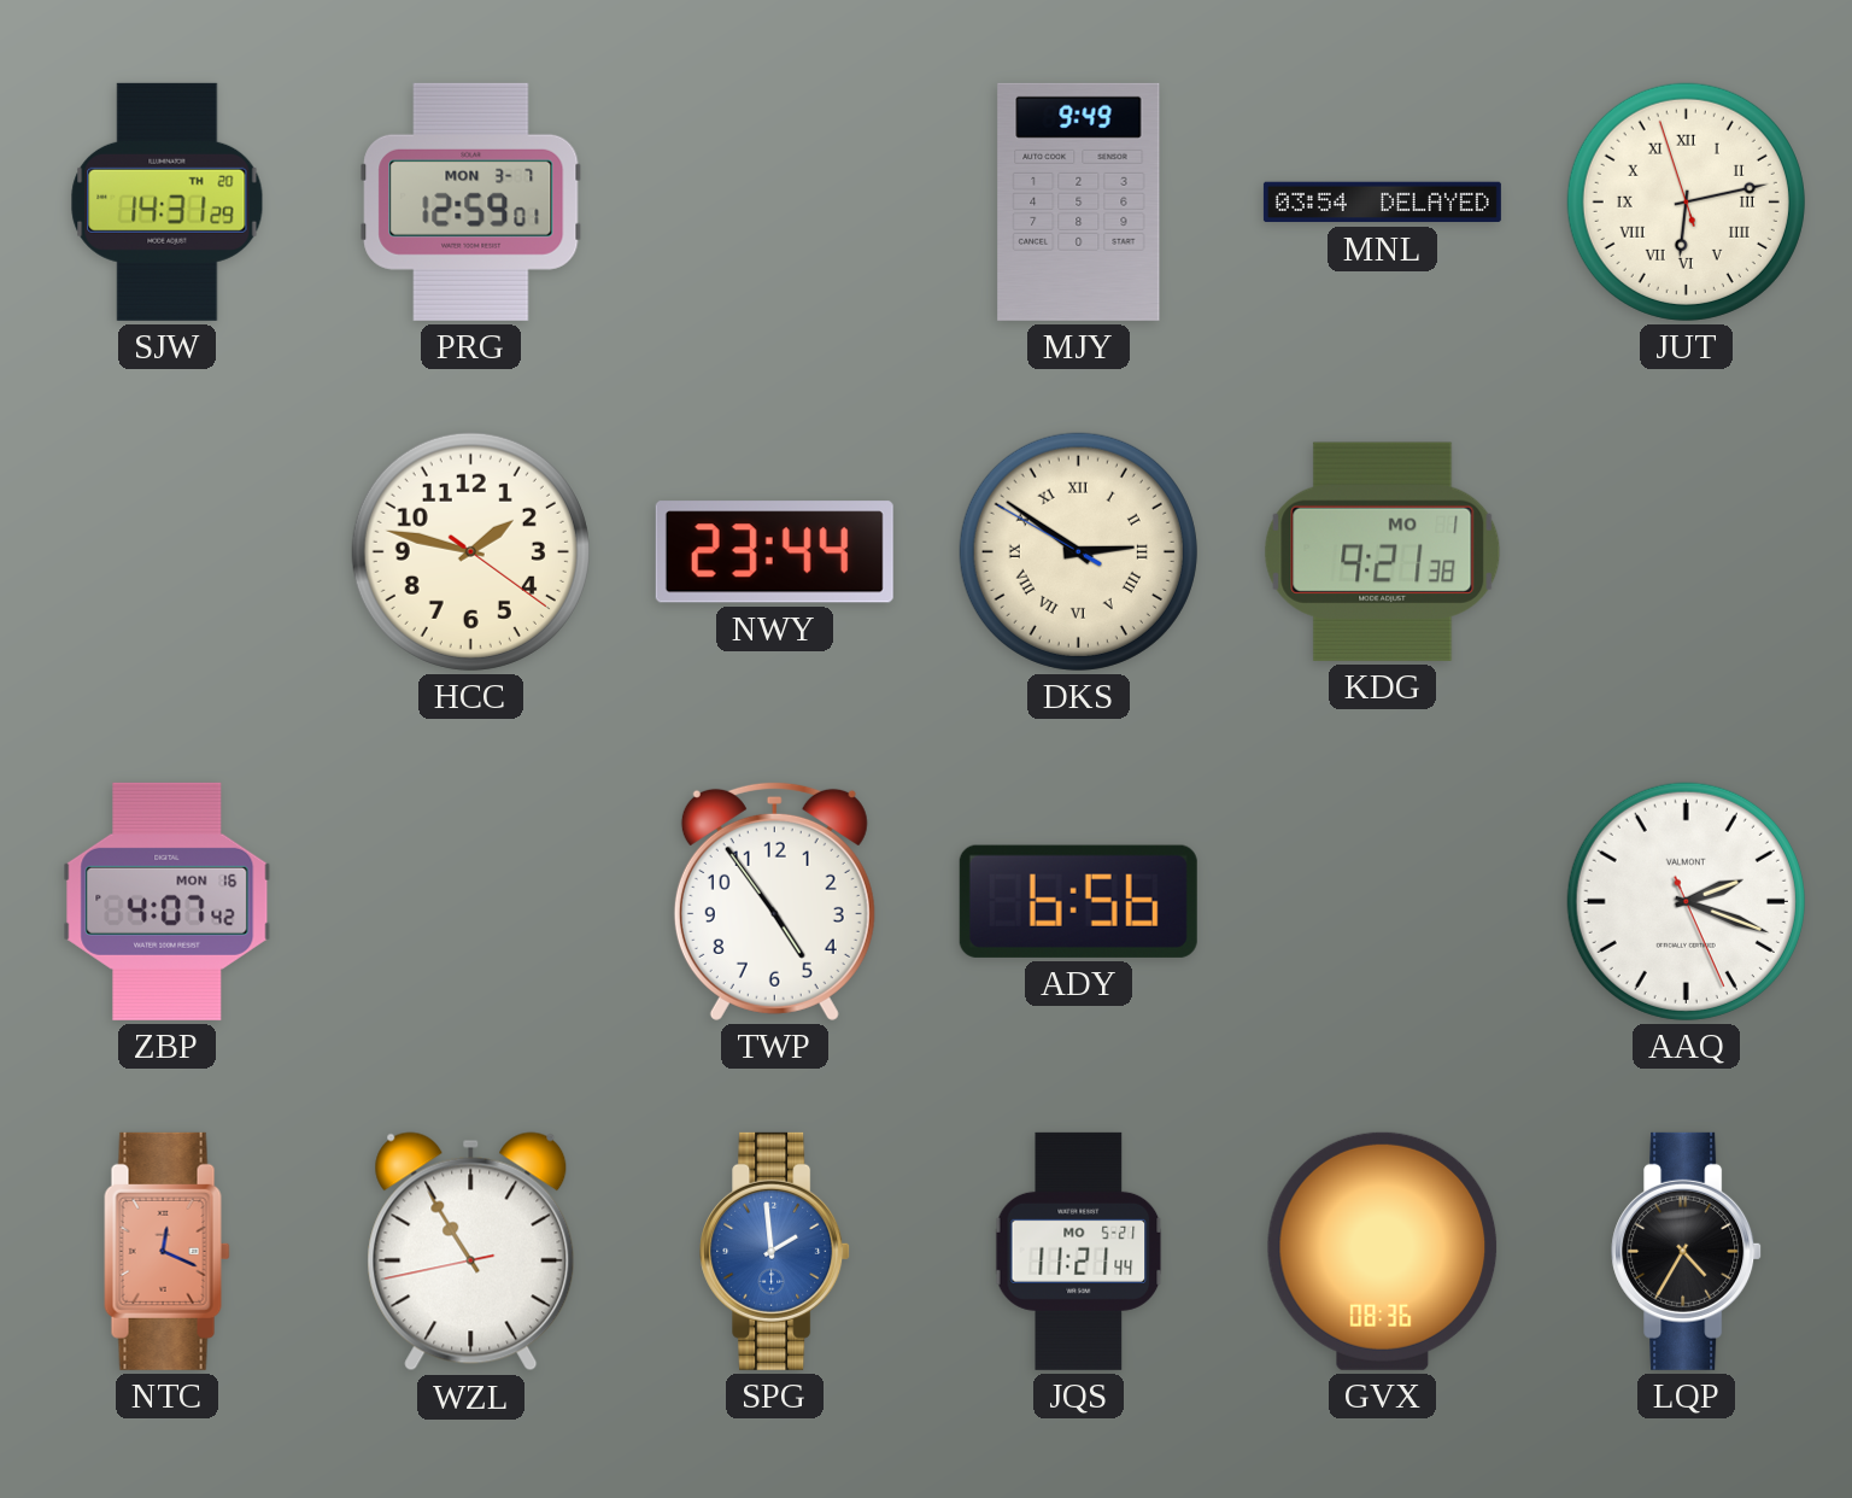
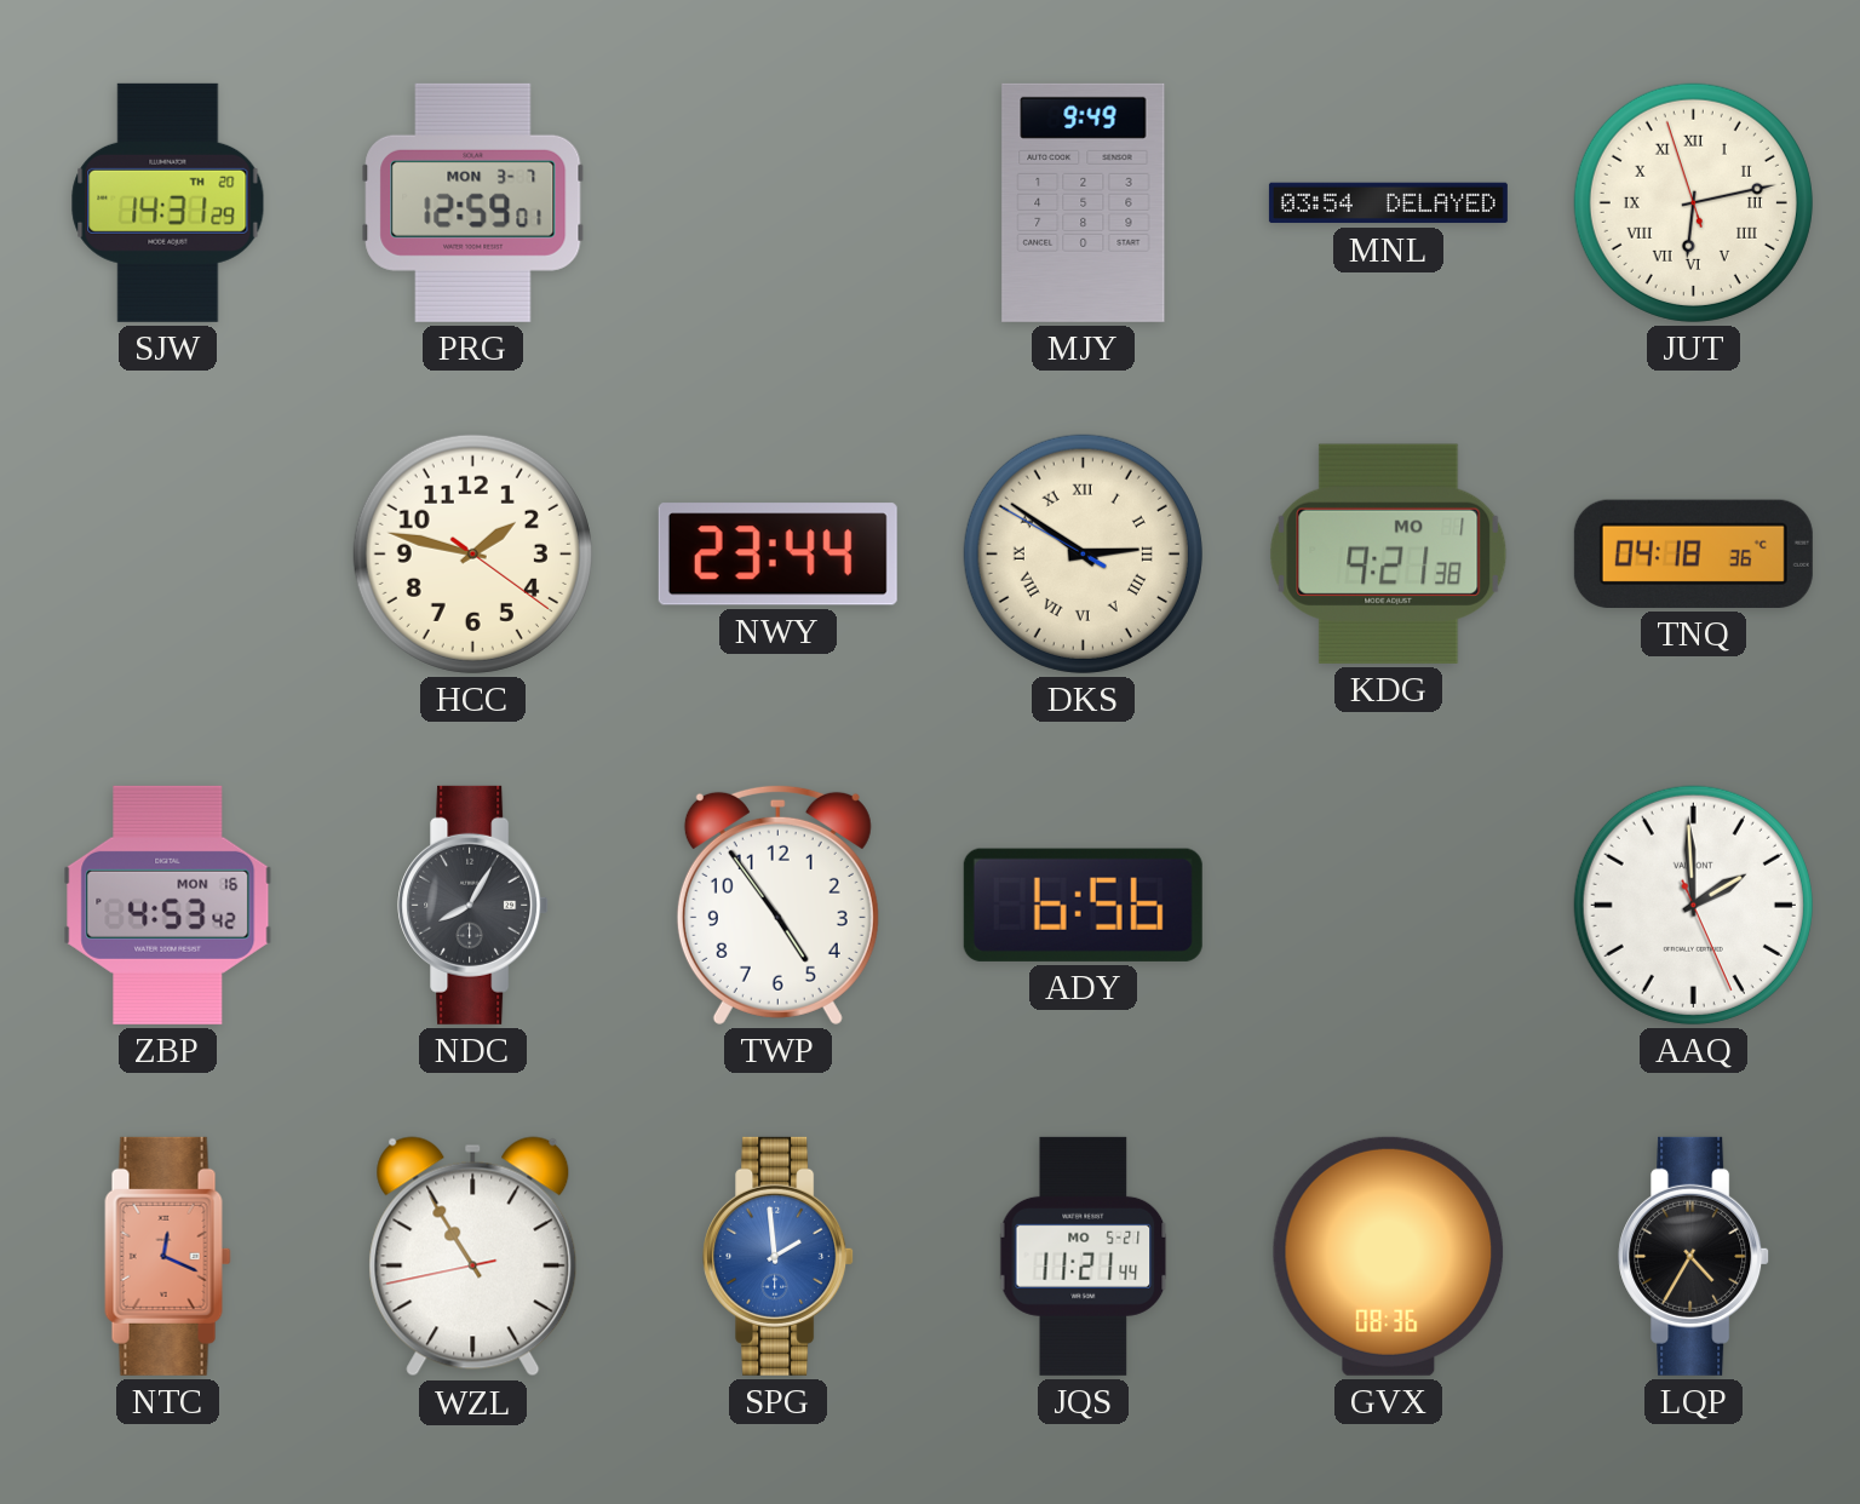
TNQ: none -> 04:18 (1693, 553)
ZBP: 4:07 -> 4:53 (168, 905)
NDC: none -> 8:05 (473, 905)
AAQ: 2:18 -> 1:59 (1693, 905)
